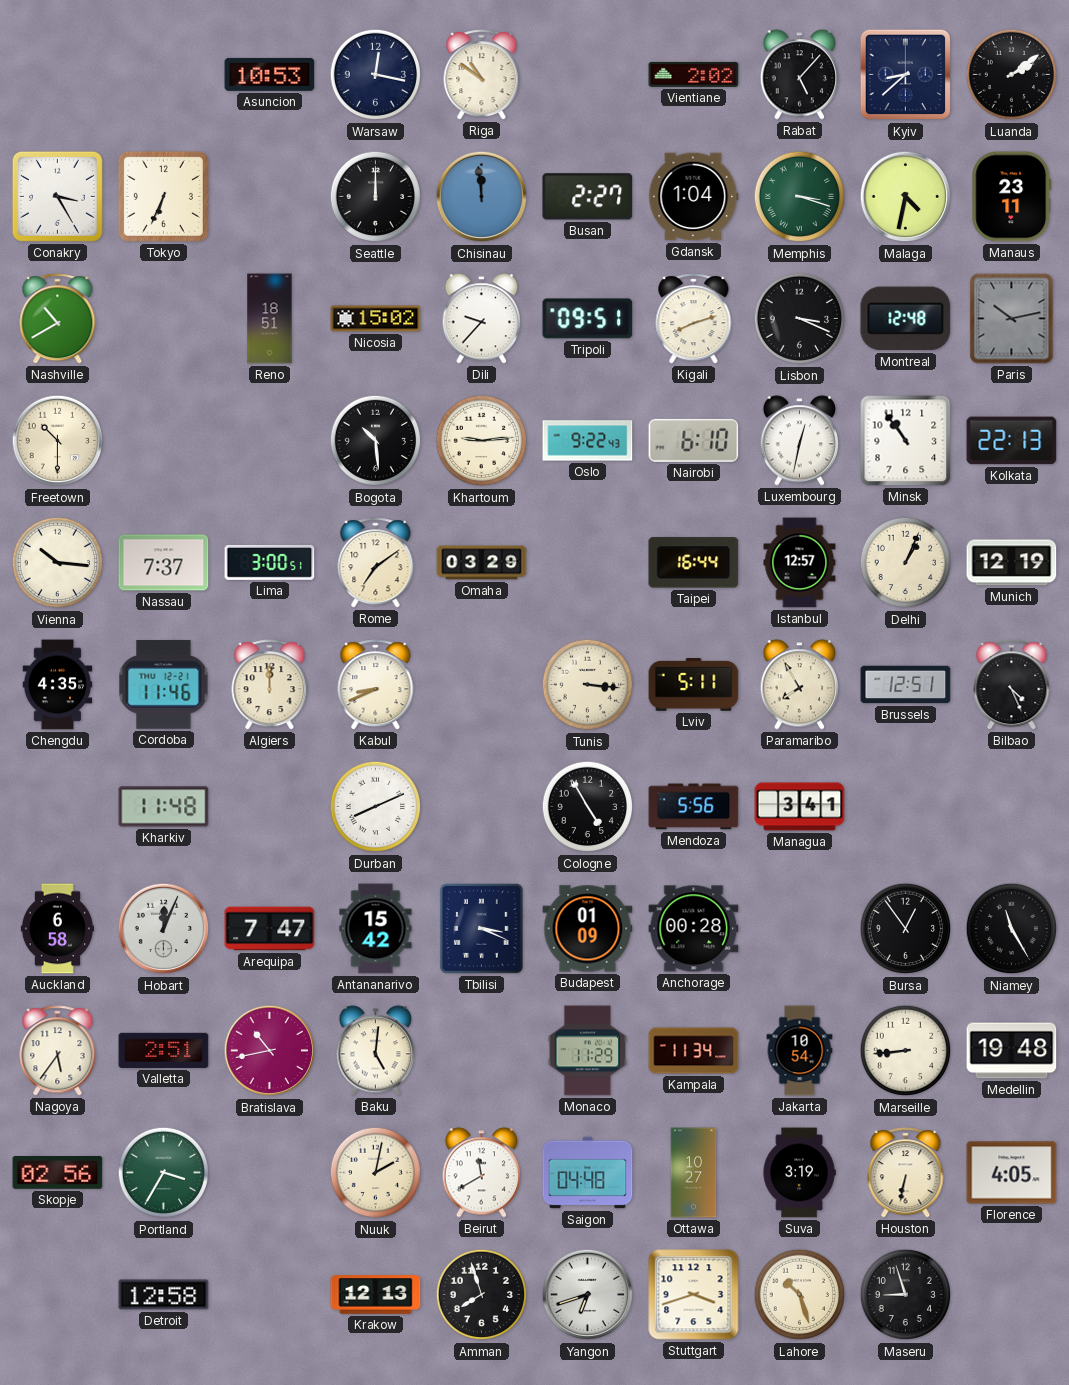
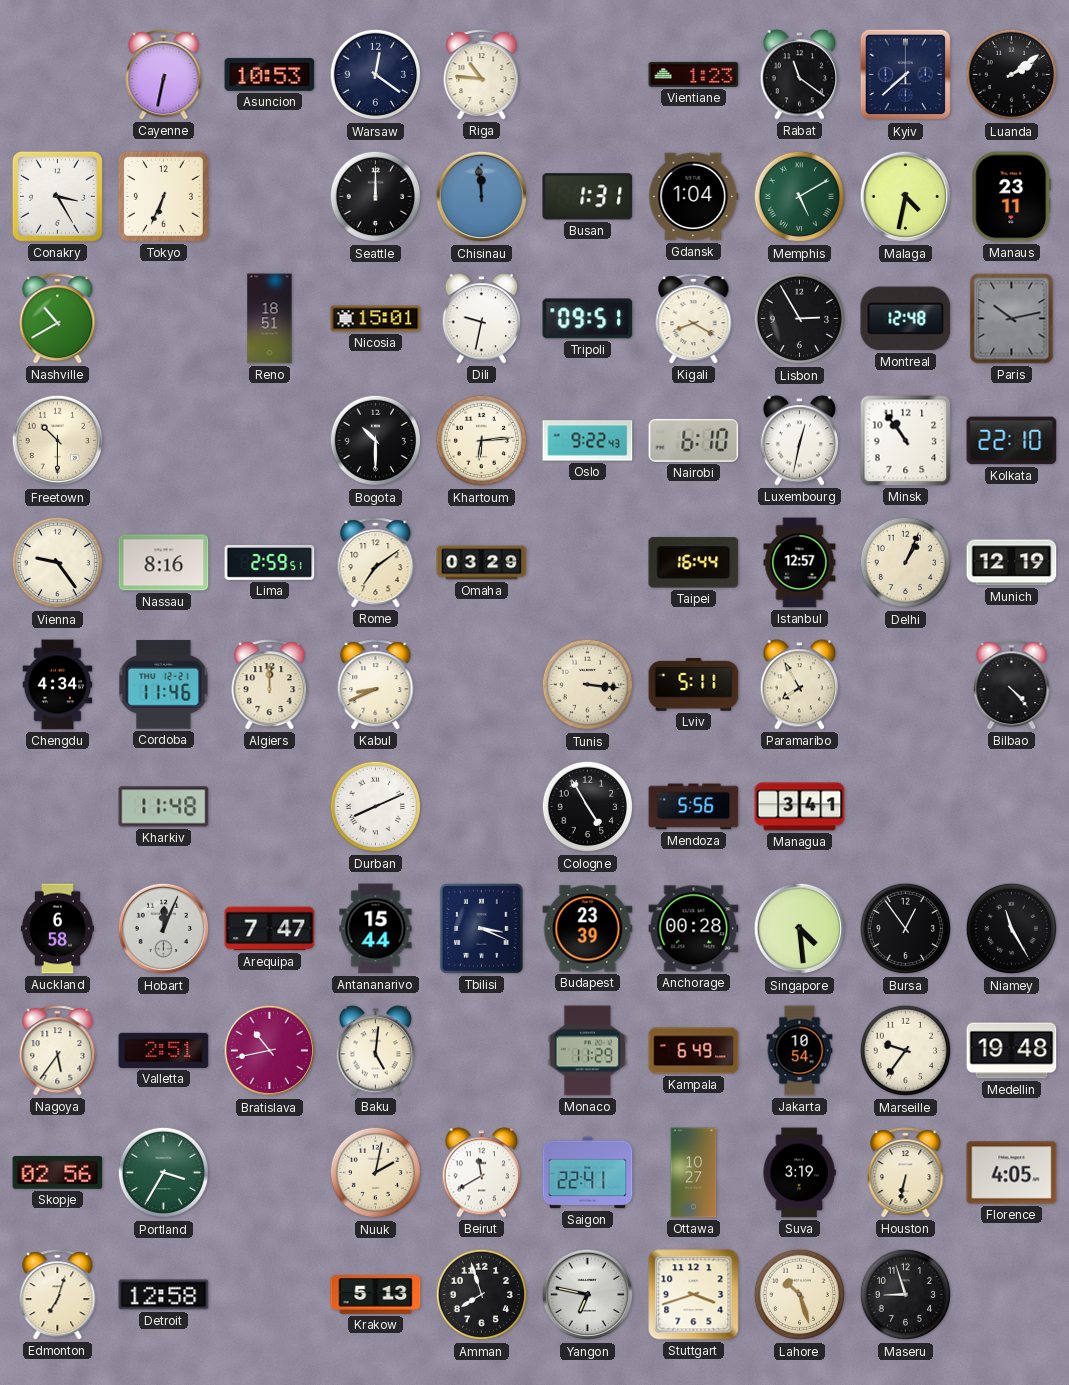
Cayenne: none -> 6:32 (164, 75)
Warsaw: 12:17 -> 12:21 (376, 75)
Riga: 10:51 -> 10:46 (482, 75)
Vientiane: 2:02 -> 1:23 (694, 74)
Rabat: 5:07 -> 11:21 (800, 75)
Kyiv: 8:38 -> 7:38 (906, 75)
Busan: 2:27 -> 1:31 (588, 197)
Memphis: 3:18 -> 5:10 (800, 197)
Nicosia: 15:02 -> 15:01 (376, 319)
Dili: 9:37 -> 9:32 (482, 319)
Kigali: 8:12 -> 8:20 (694, 319)
Lisbon: 3:19 -> 2:55 (800, 319)
Bogota: 10:29 -> 10:30 (376, 441)
Khartoum: 9:14 -> 6:14 (482, 441)
Kolkata: 22:13 -> 22:10 (1012, 441)
Vienna: 10:16 -> 9:24 (58, 563)
Nassau: 7:37 -> 8:16 (164, 563)
Lima: 3:00 -> 2:59 (270, 562)
Chengdu: 4:35 -> 4:34 (58, 685)
Brussels: 12:51 -> none (906, 685)
Bilbao: 4:26 -> 4:23 (1012, 685)
Antananarivo: 15:42 -> 15:44 (376, 929)
Budapest: 01:09 -> 23:39 (588, 929)
Singapore: none -> 4:29 (800, 929)
Kampala: 11:34 -> 6:49 (694, 1051)
Marseille: 8:44 -> 9:36 (906, 1051)
Saigon: 04:48 -> 22:41 (588, 1173)
Edmonton: none -> 7:03 (58, 1295)
Krakow: 12:13 -> 5:13 (376, 1295)
Yangon: 6:42 -> 6:47 (588, 1295)
